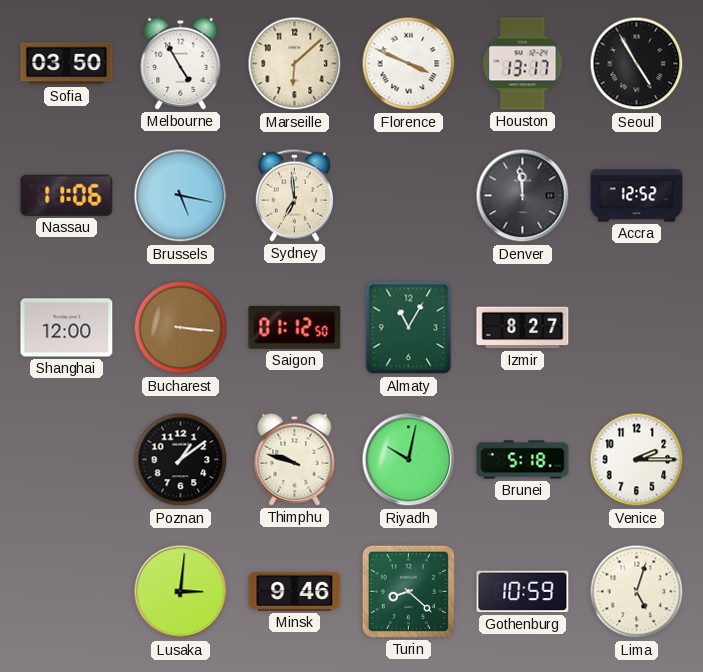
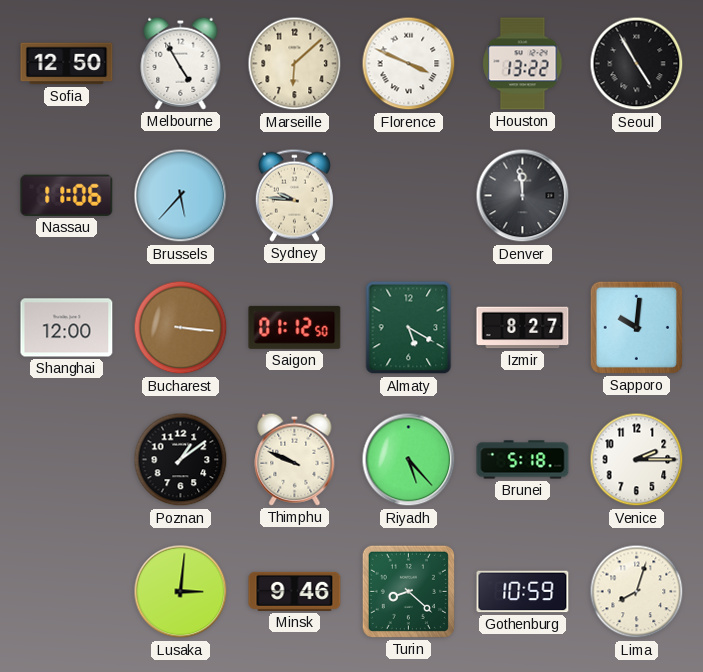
Sofia: 03:50 -> 12:50 (67, 64)
Houston: 13:17 -> 13:22 (523, 64)
Brussels: 5:17 -> 5:37 (181, 196)
Sydney: 6:59 -> 9:46 (294, 195)
Accra: 12:52 -> none (637, 196)
Almaty: 11:05 -> 5:20 (409, 328)
Sapporo: none -> 10:01 (636, 327)
Thimphu: 9:48 -> 9:49 (295, 459)
Riyadh: 10:02 -> 5:23 (409, 460)
Lima: 5:03 -> 8:03 (637, 592)
